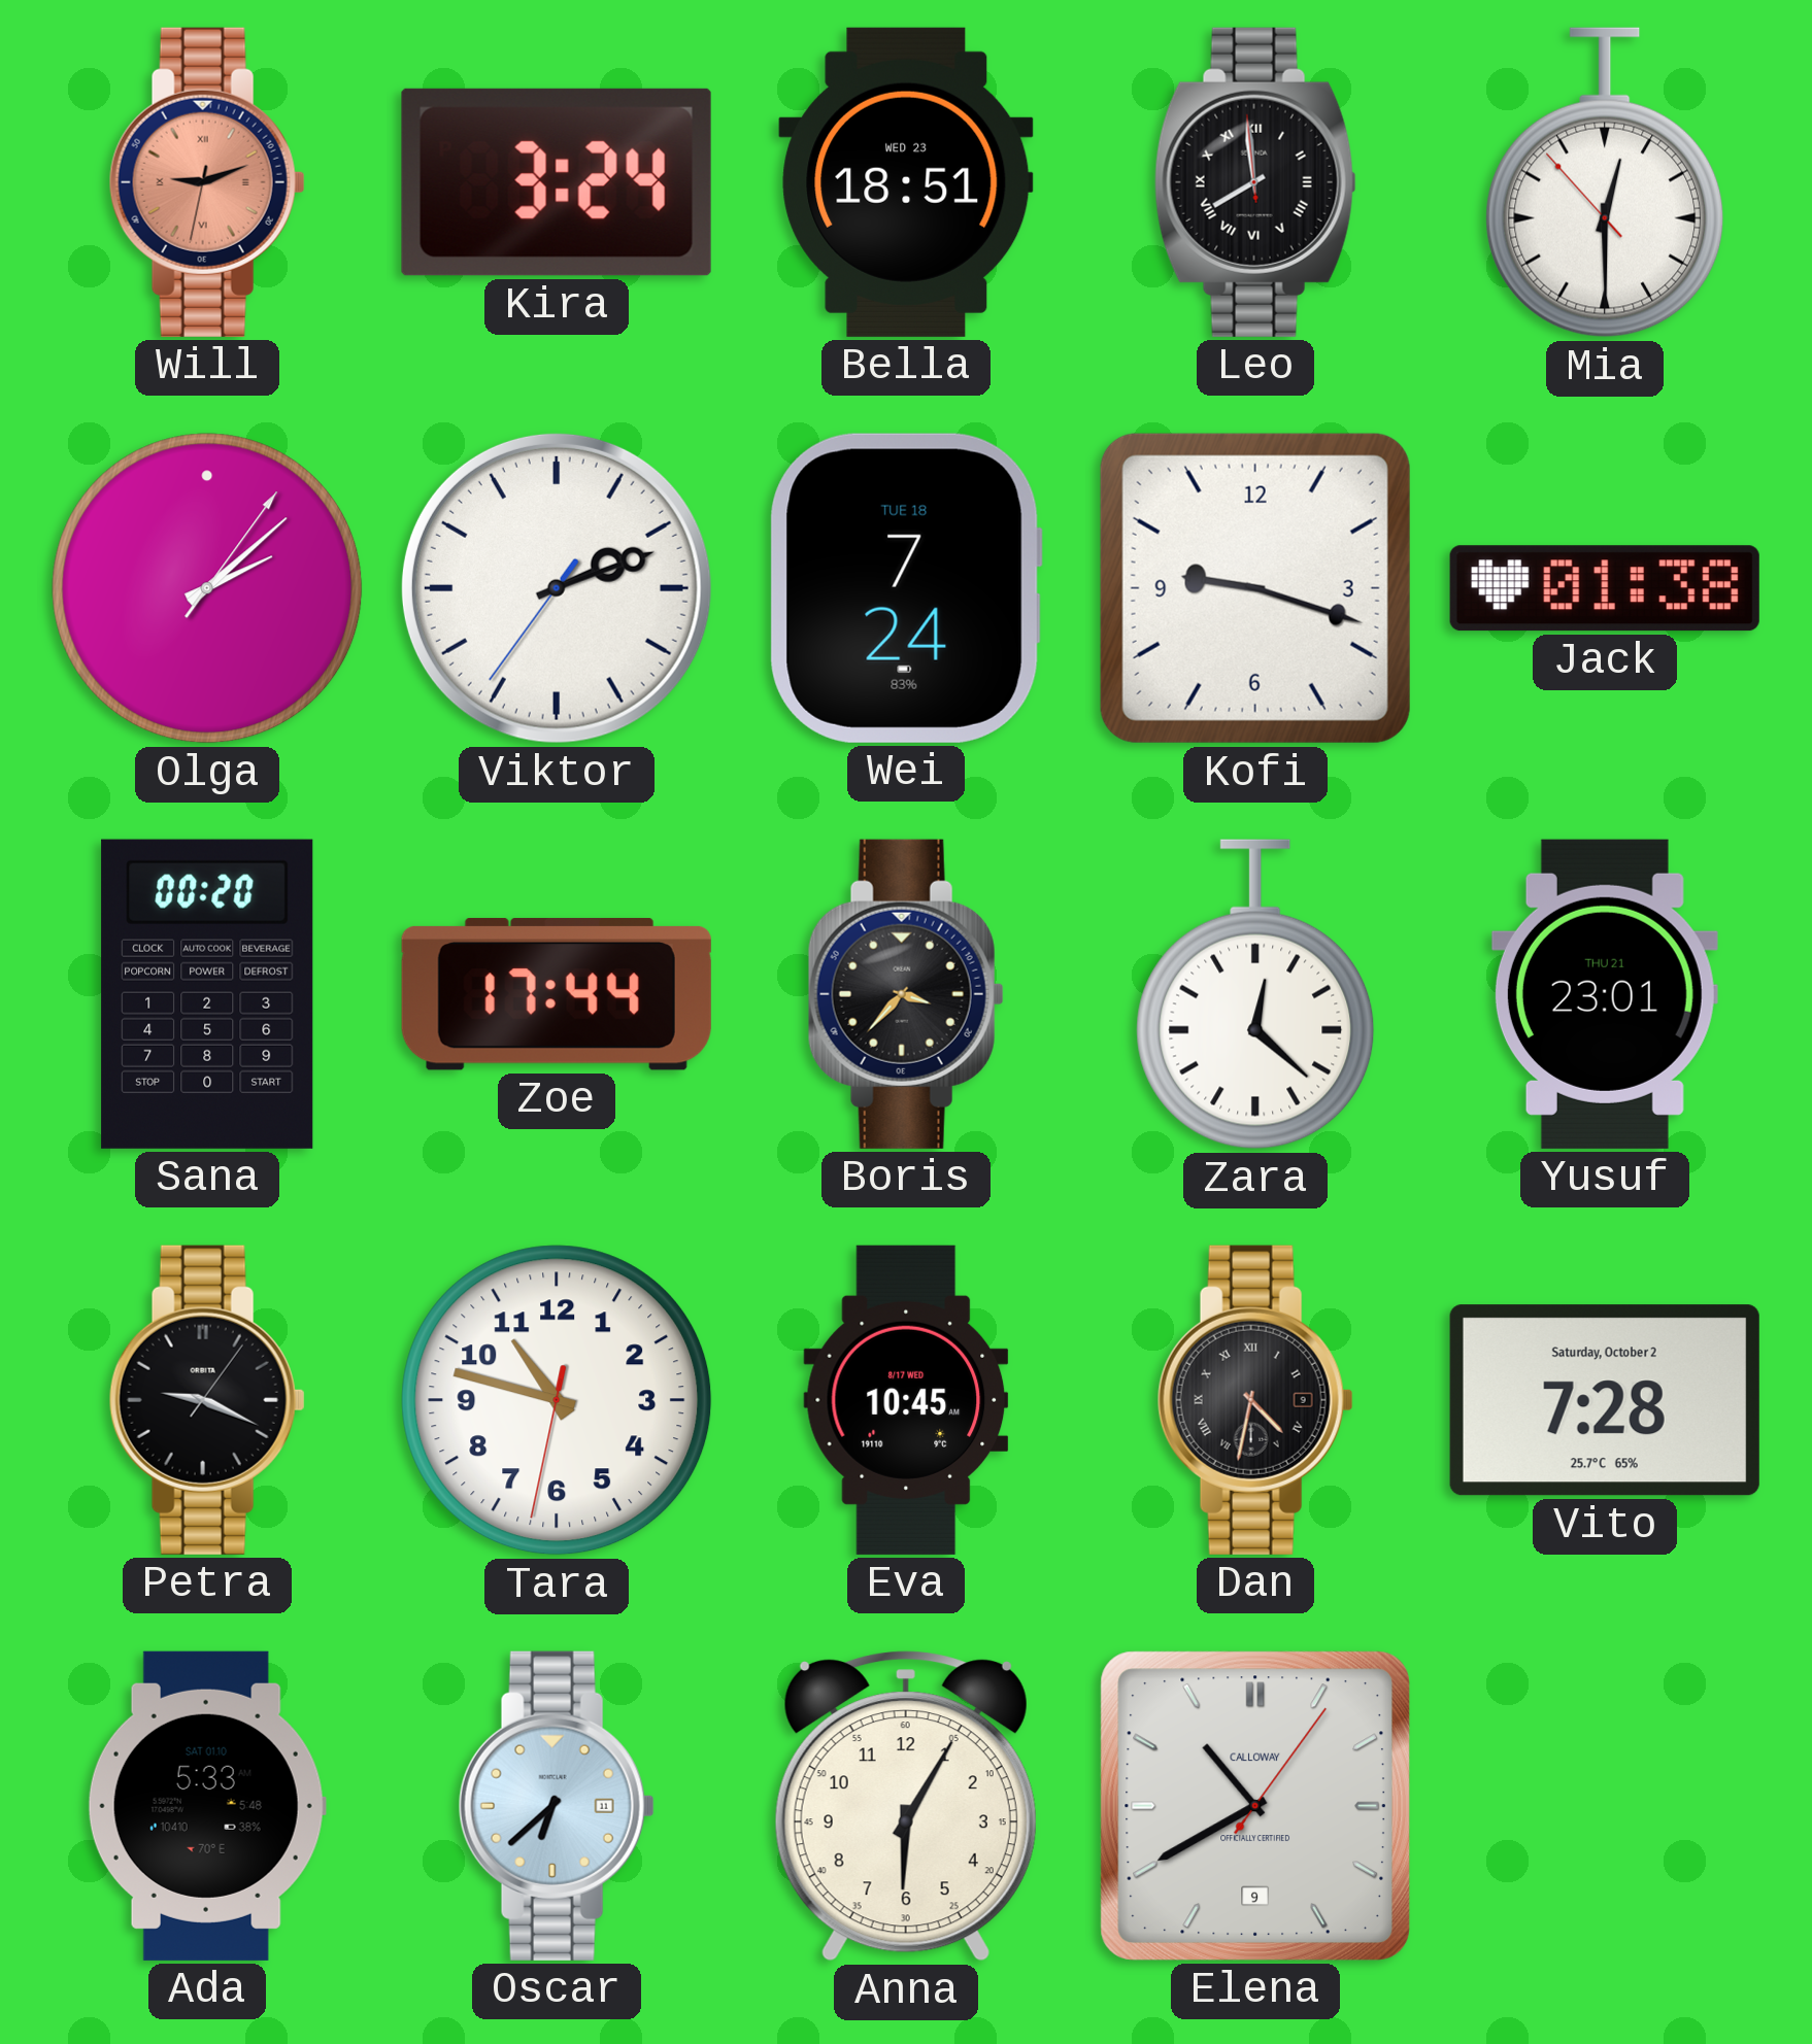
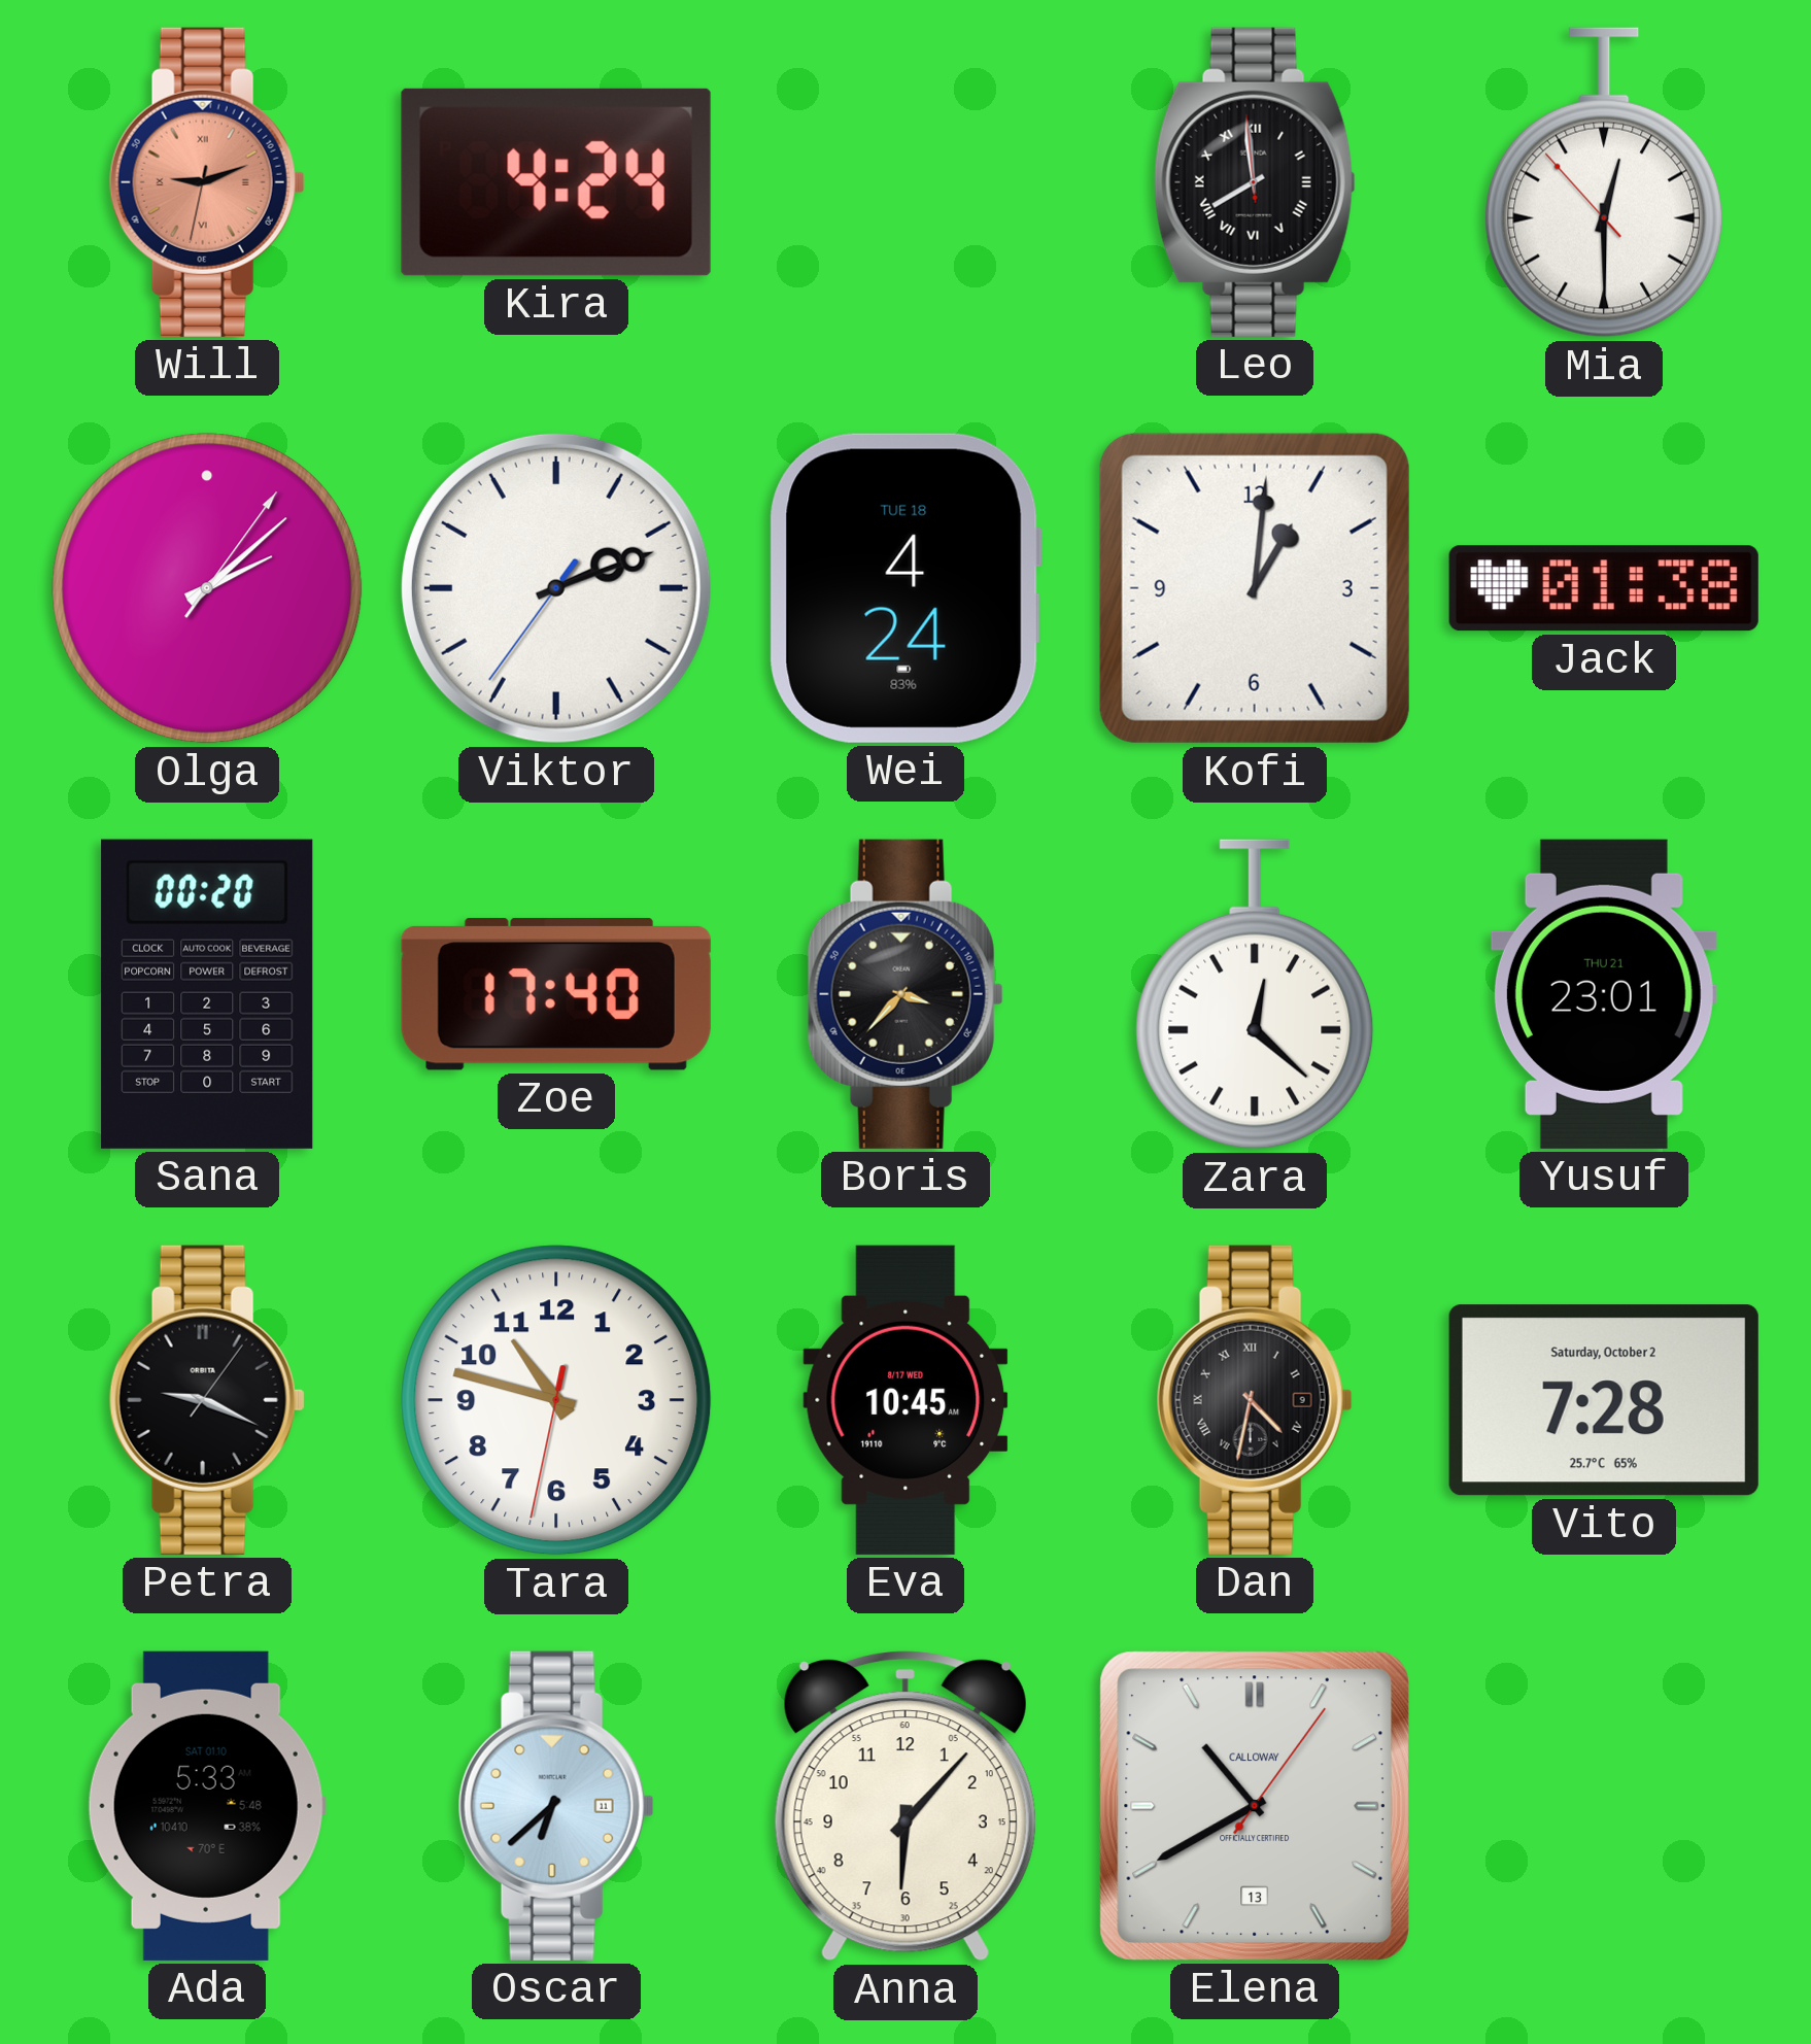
Kira: 3:24 -> 4:24 (556, 182)
Bella: 18:51 -> none (906, 182)
Wei: 7:24 -> 4:24 (905, 588)
Kofi: 9:18 -> 1:01 (1255, 588)
Zoe: 17:44 -> 17:40 (556, 994)
Anna: 6:05 -> 6:07 (905, 1806)
Elena date: 9 -> 13 (1255, 1806)
